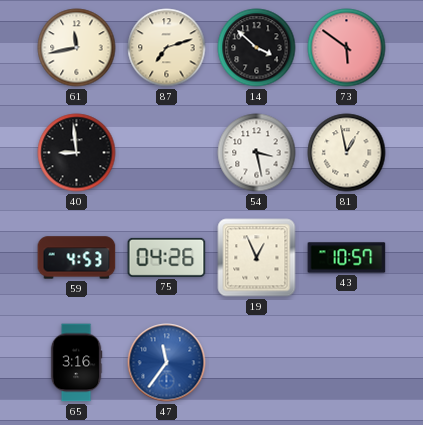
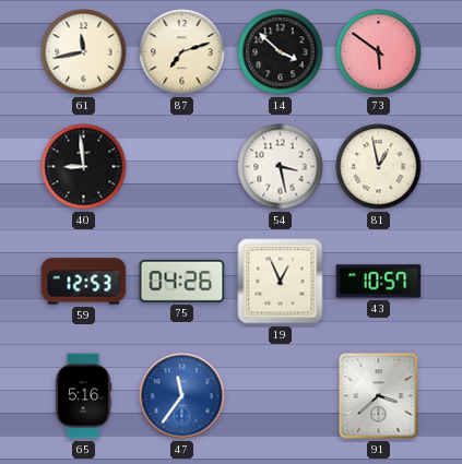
59: 4:53 -> 12:53 (84, 282)
65: 3:16 -> 5:16 (83, 396)
91: none -> 3:38 (379, 396)
